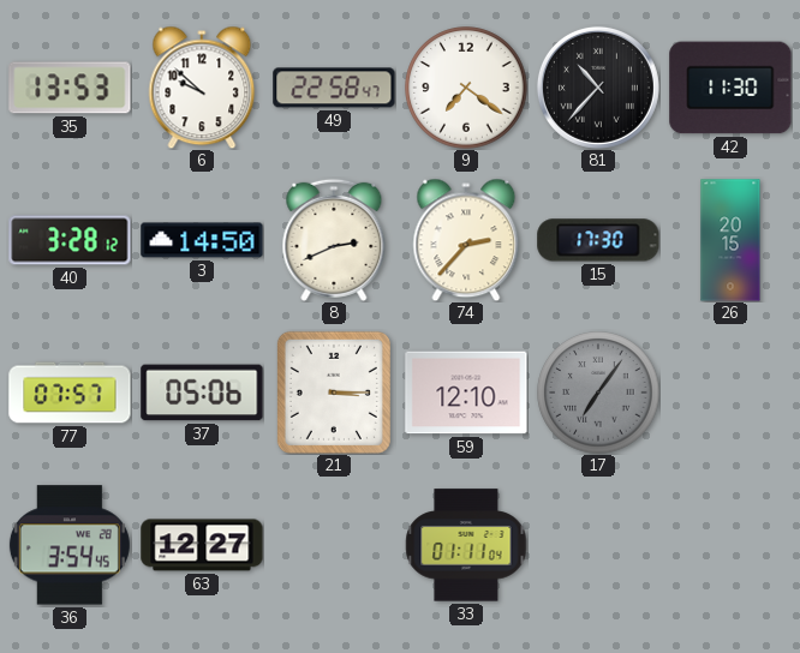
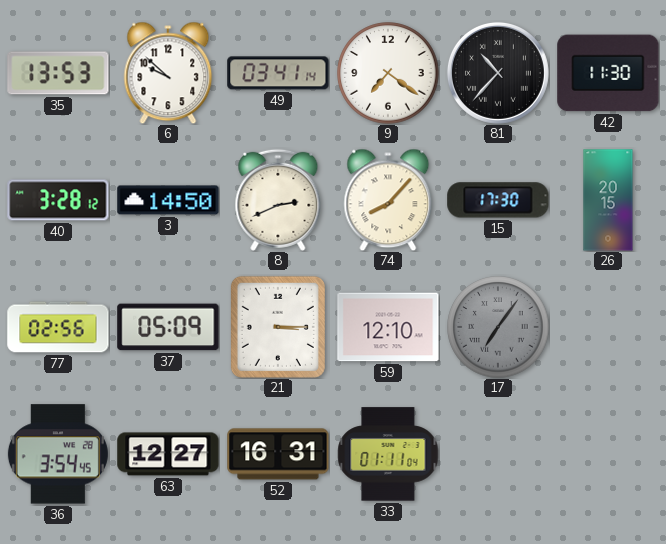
49: 22:58 -> 03:41 (278, 73)
74: 2:37 -> 8:07 (388, 200)
77: 07:57 -> 02:56 (58, 327)
37: 05:06 -> 05:09 (168, 327)
52: none -> 16:31 (278, 454)
